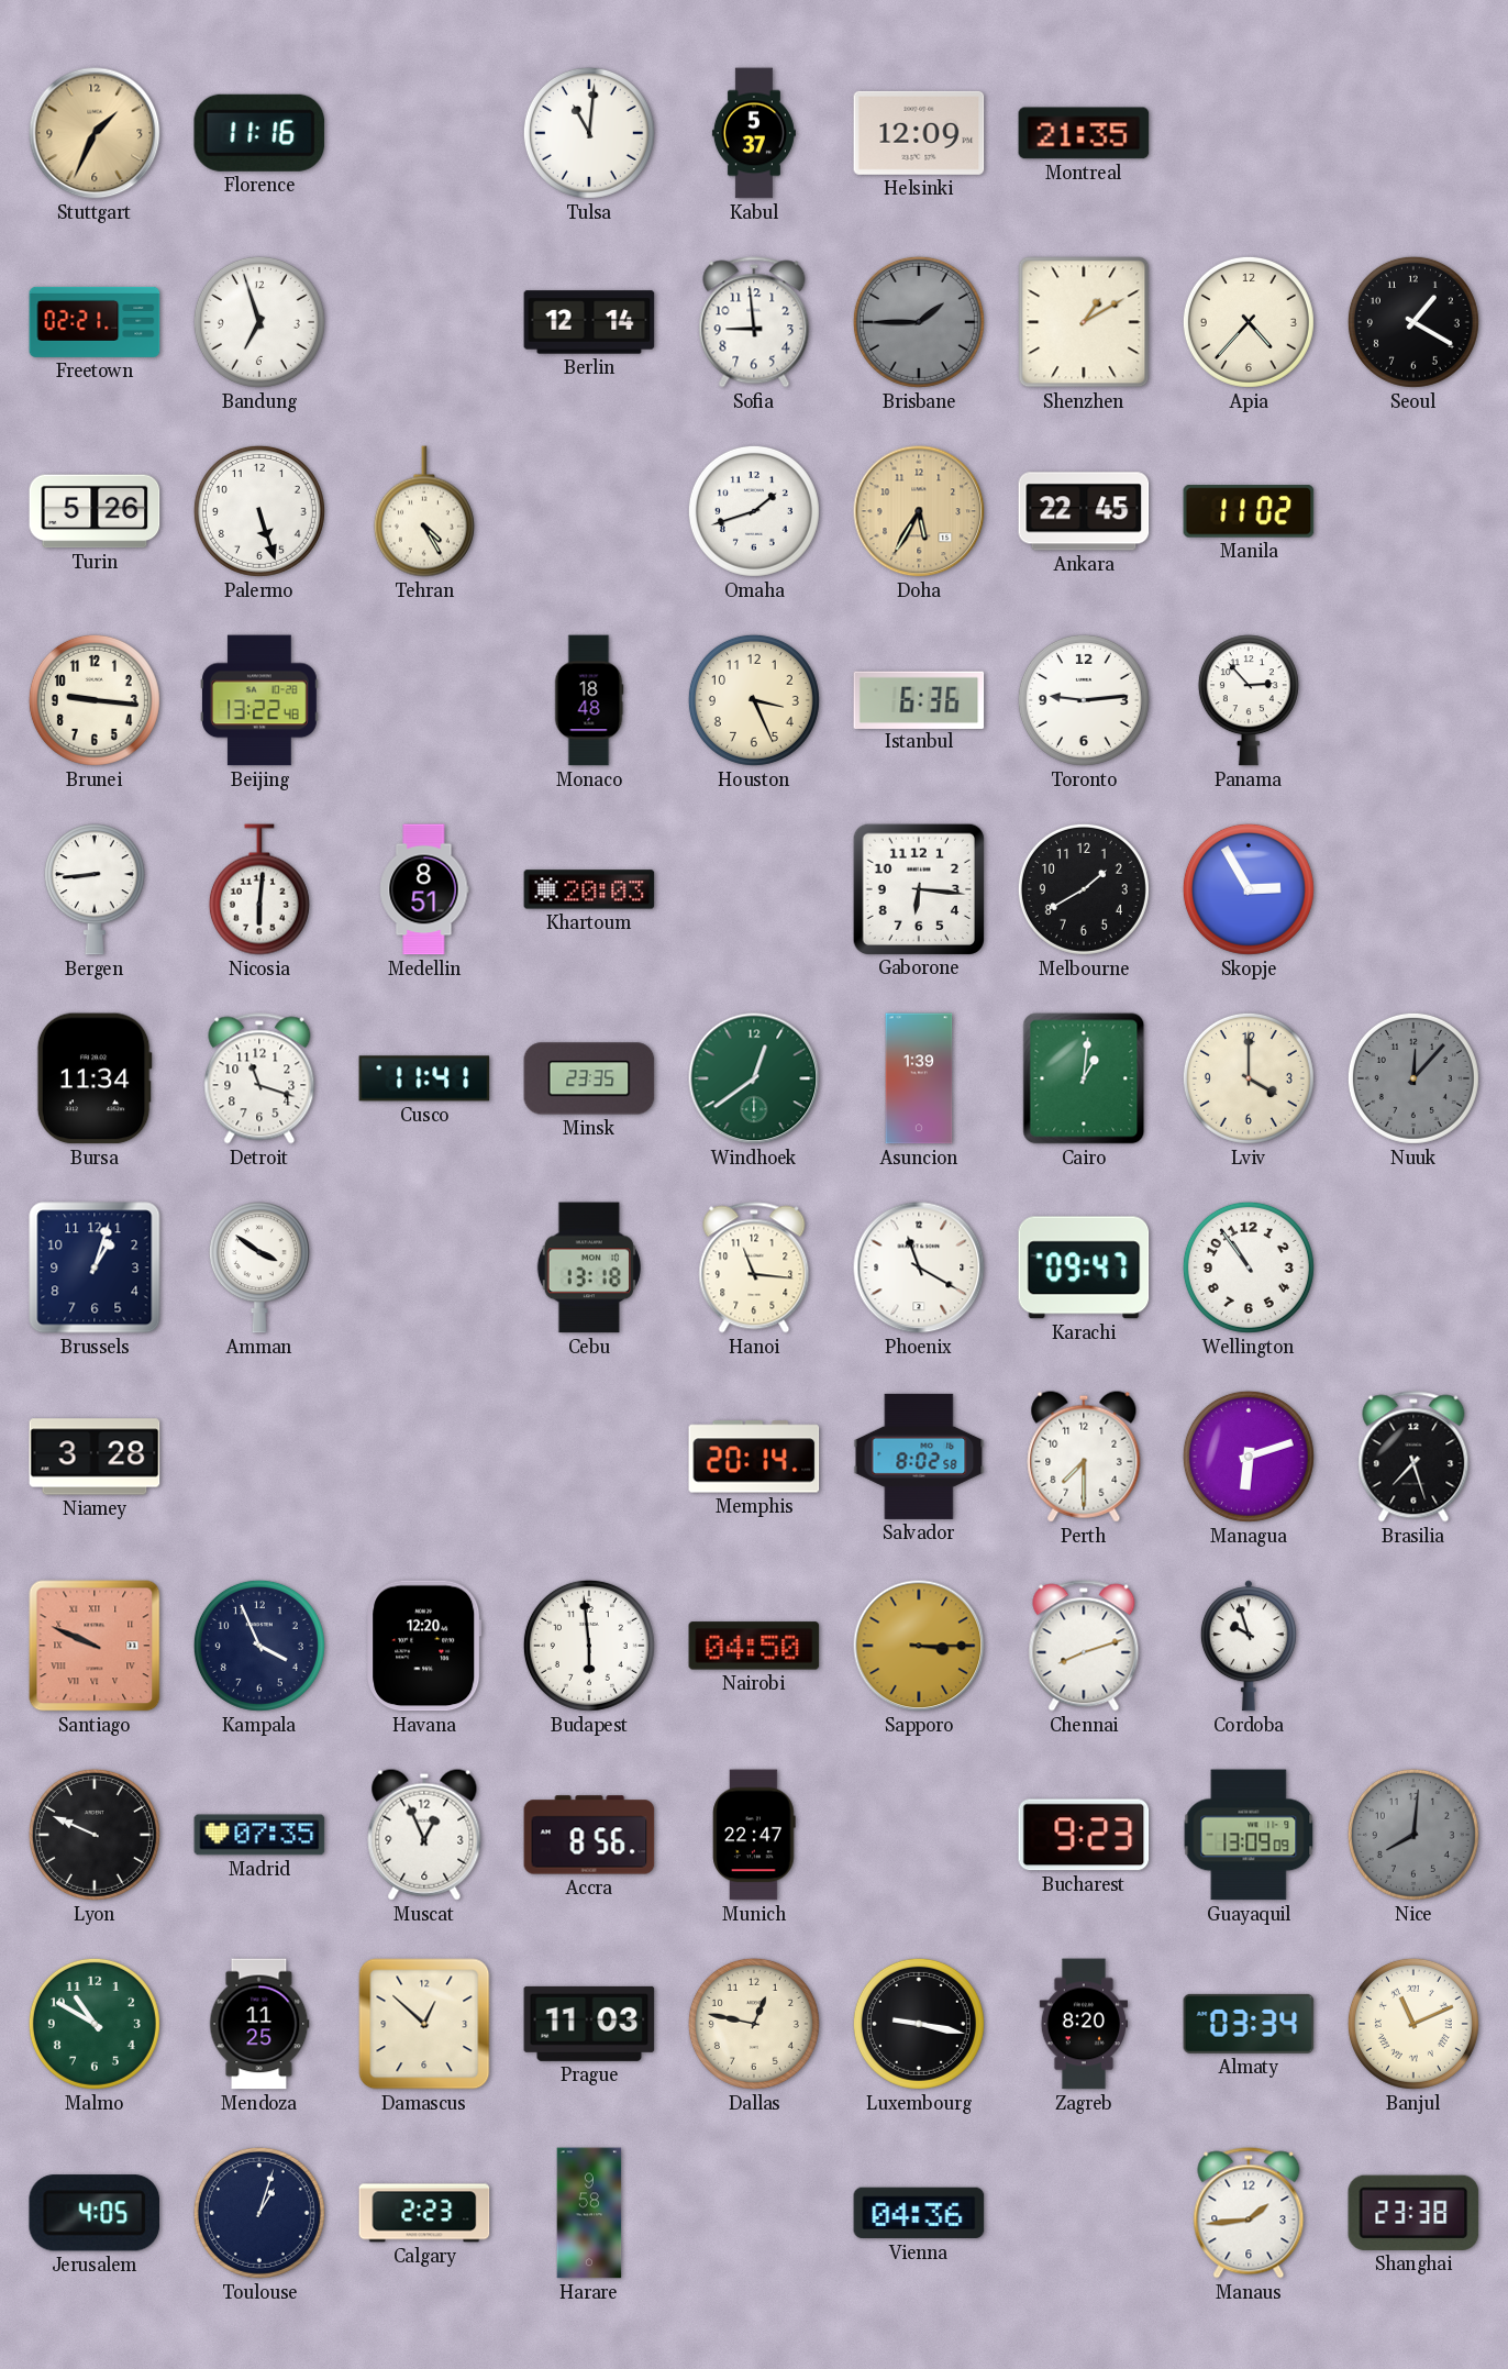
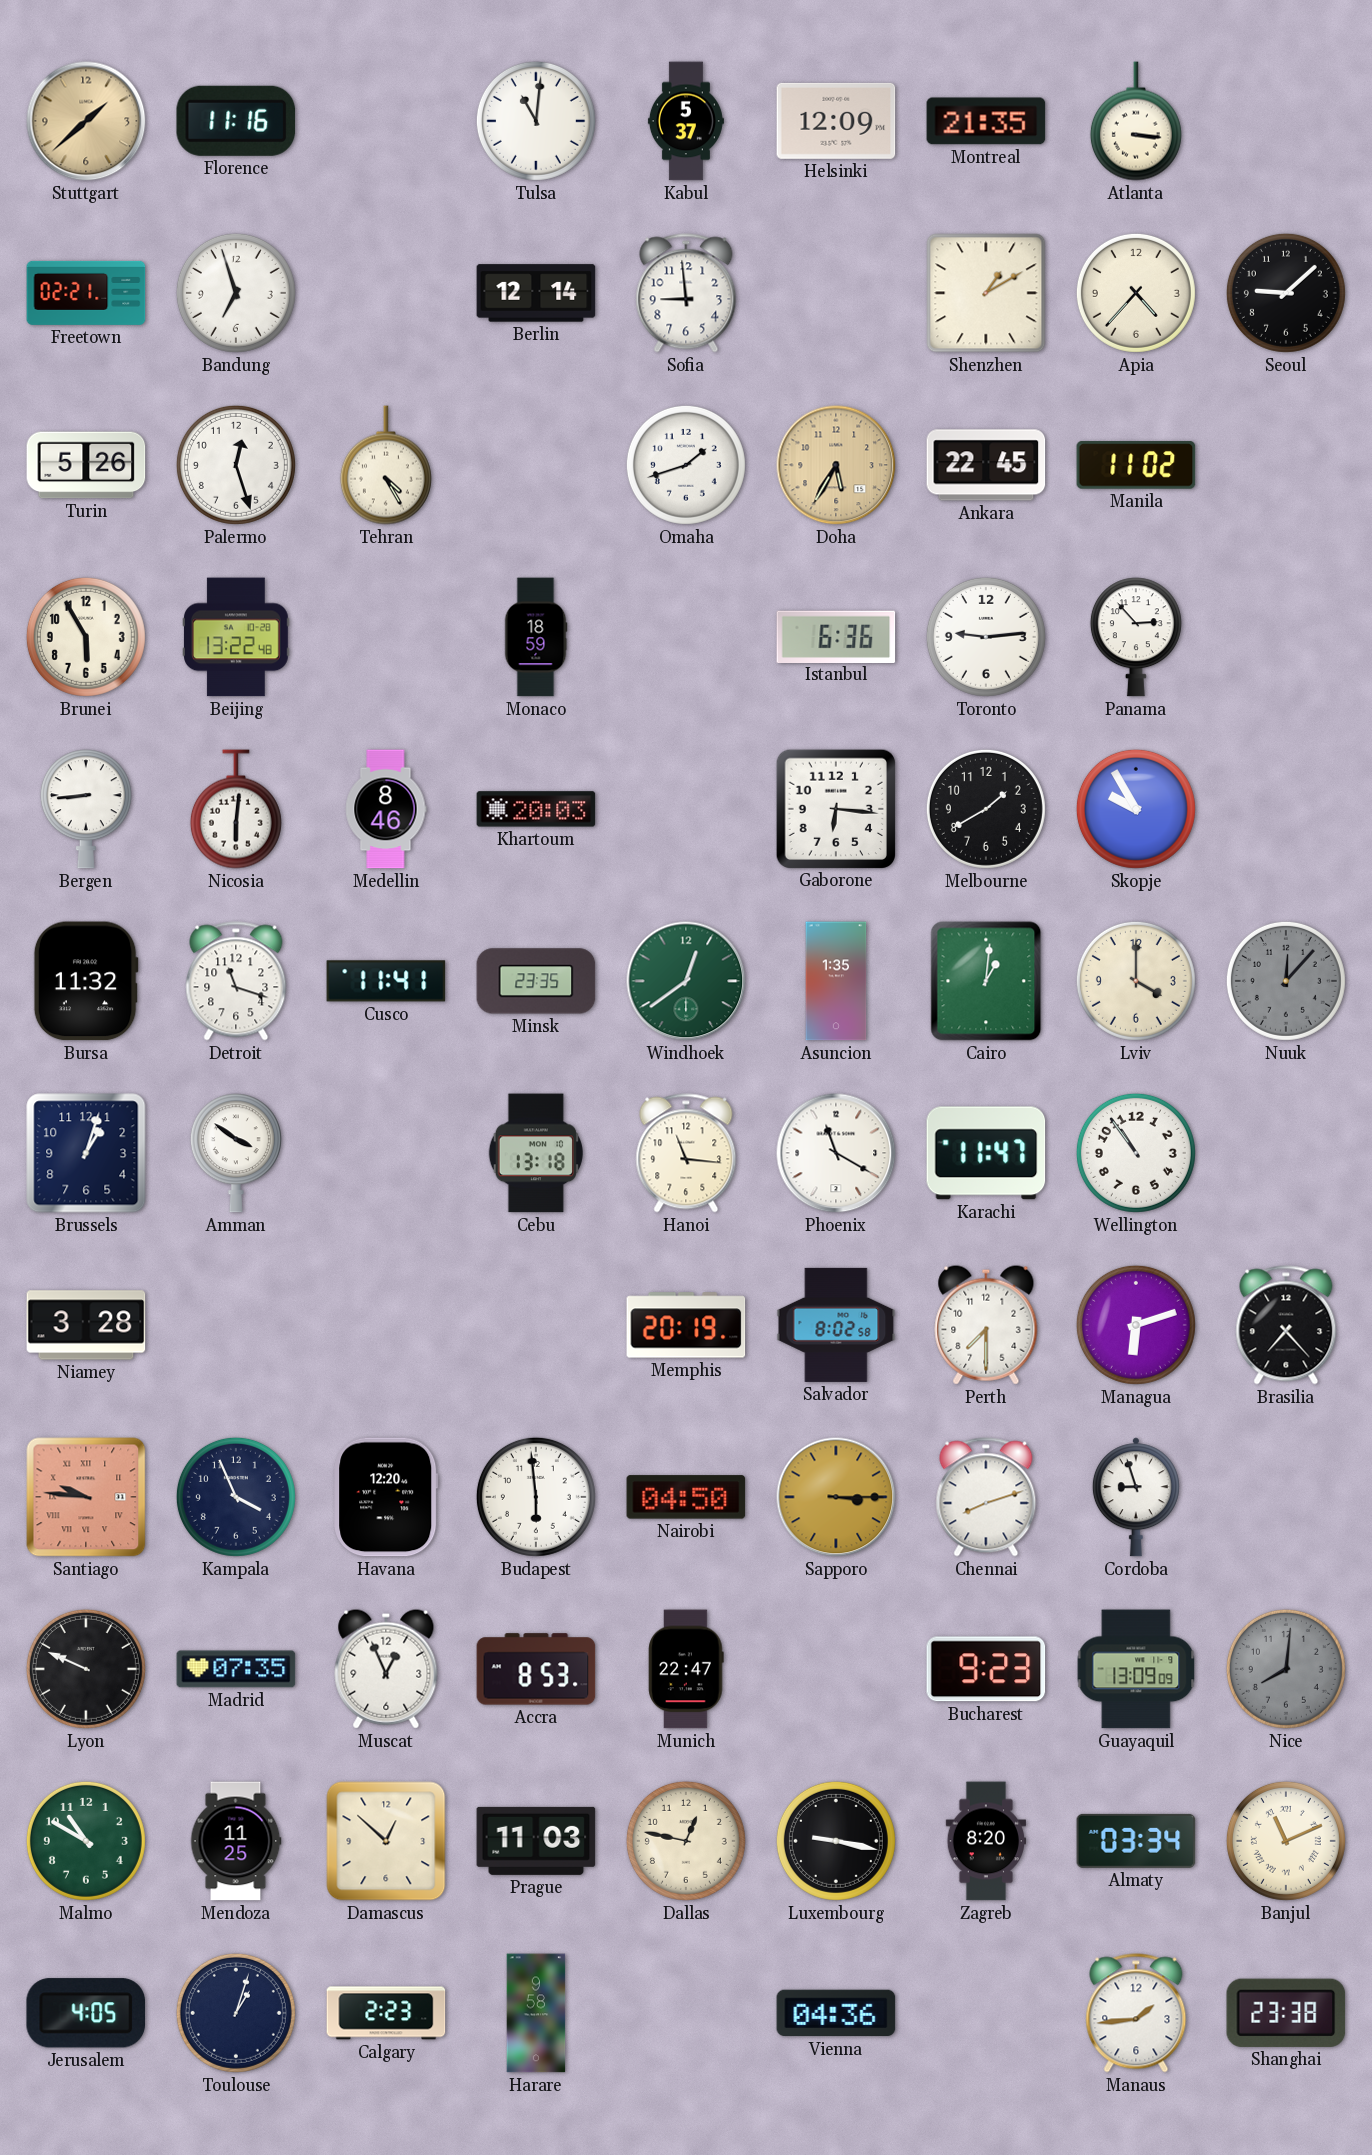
Stuttgart: 1:34 -> 1:38 (86, 121)
Atlanta: none -> 3:16 (1136, 121)
Brisbane: 1:45 -> none (919, 322)
Seoul: 1:20 -> 9:08 (1286, 293)
Palermo: 5:27 -> 12:27 (236, 465)
Brunei: 9:16 -> 5:55 (86, 637)
Monaco: 18:48 -> 18:59 (536, 637)
Houston: 3:26 -> none (754, 700)
Medellin: 8:51 -> 8:46 (386, 809)
Skopje: 2:55 -> 9:55 (1136, 809)
Bursa: 11:34 -> 11:32 (86, 981)
Asuncion: 1:39 -> 1:35 (836, 981)
Karachi: 09:47 -> 11:47 (986, 1153)
Memphis: 20:14 -> 20:19 (686, 1325)
Brasilia: 7:27 -> 7:23 (1286, 1325)
Santiago: 9:49 -> 9:46 (86, 1497)
Cordoba: 9:57 -> 8:57 (1136, 1497)
Accra: 8:56 -> 8:53 (536, 1669)
